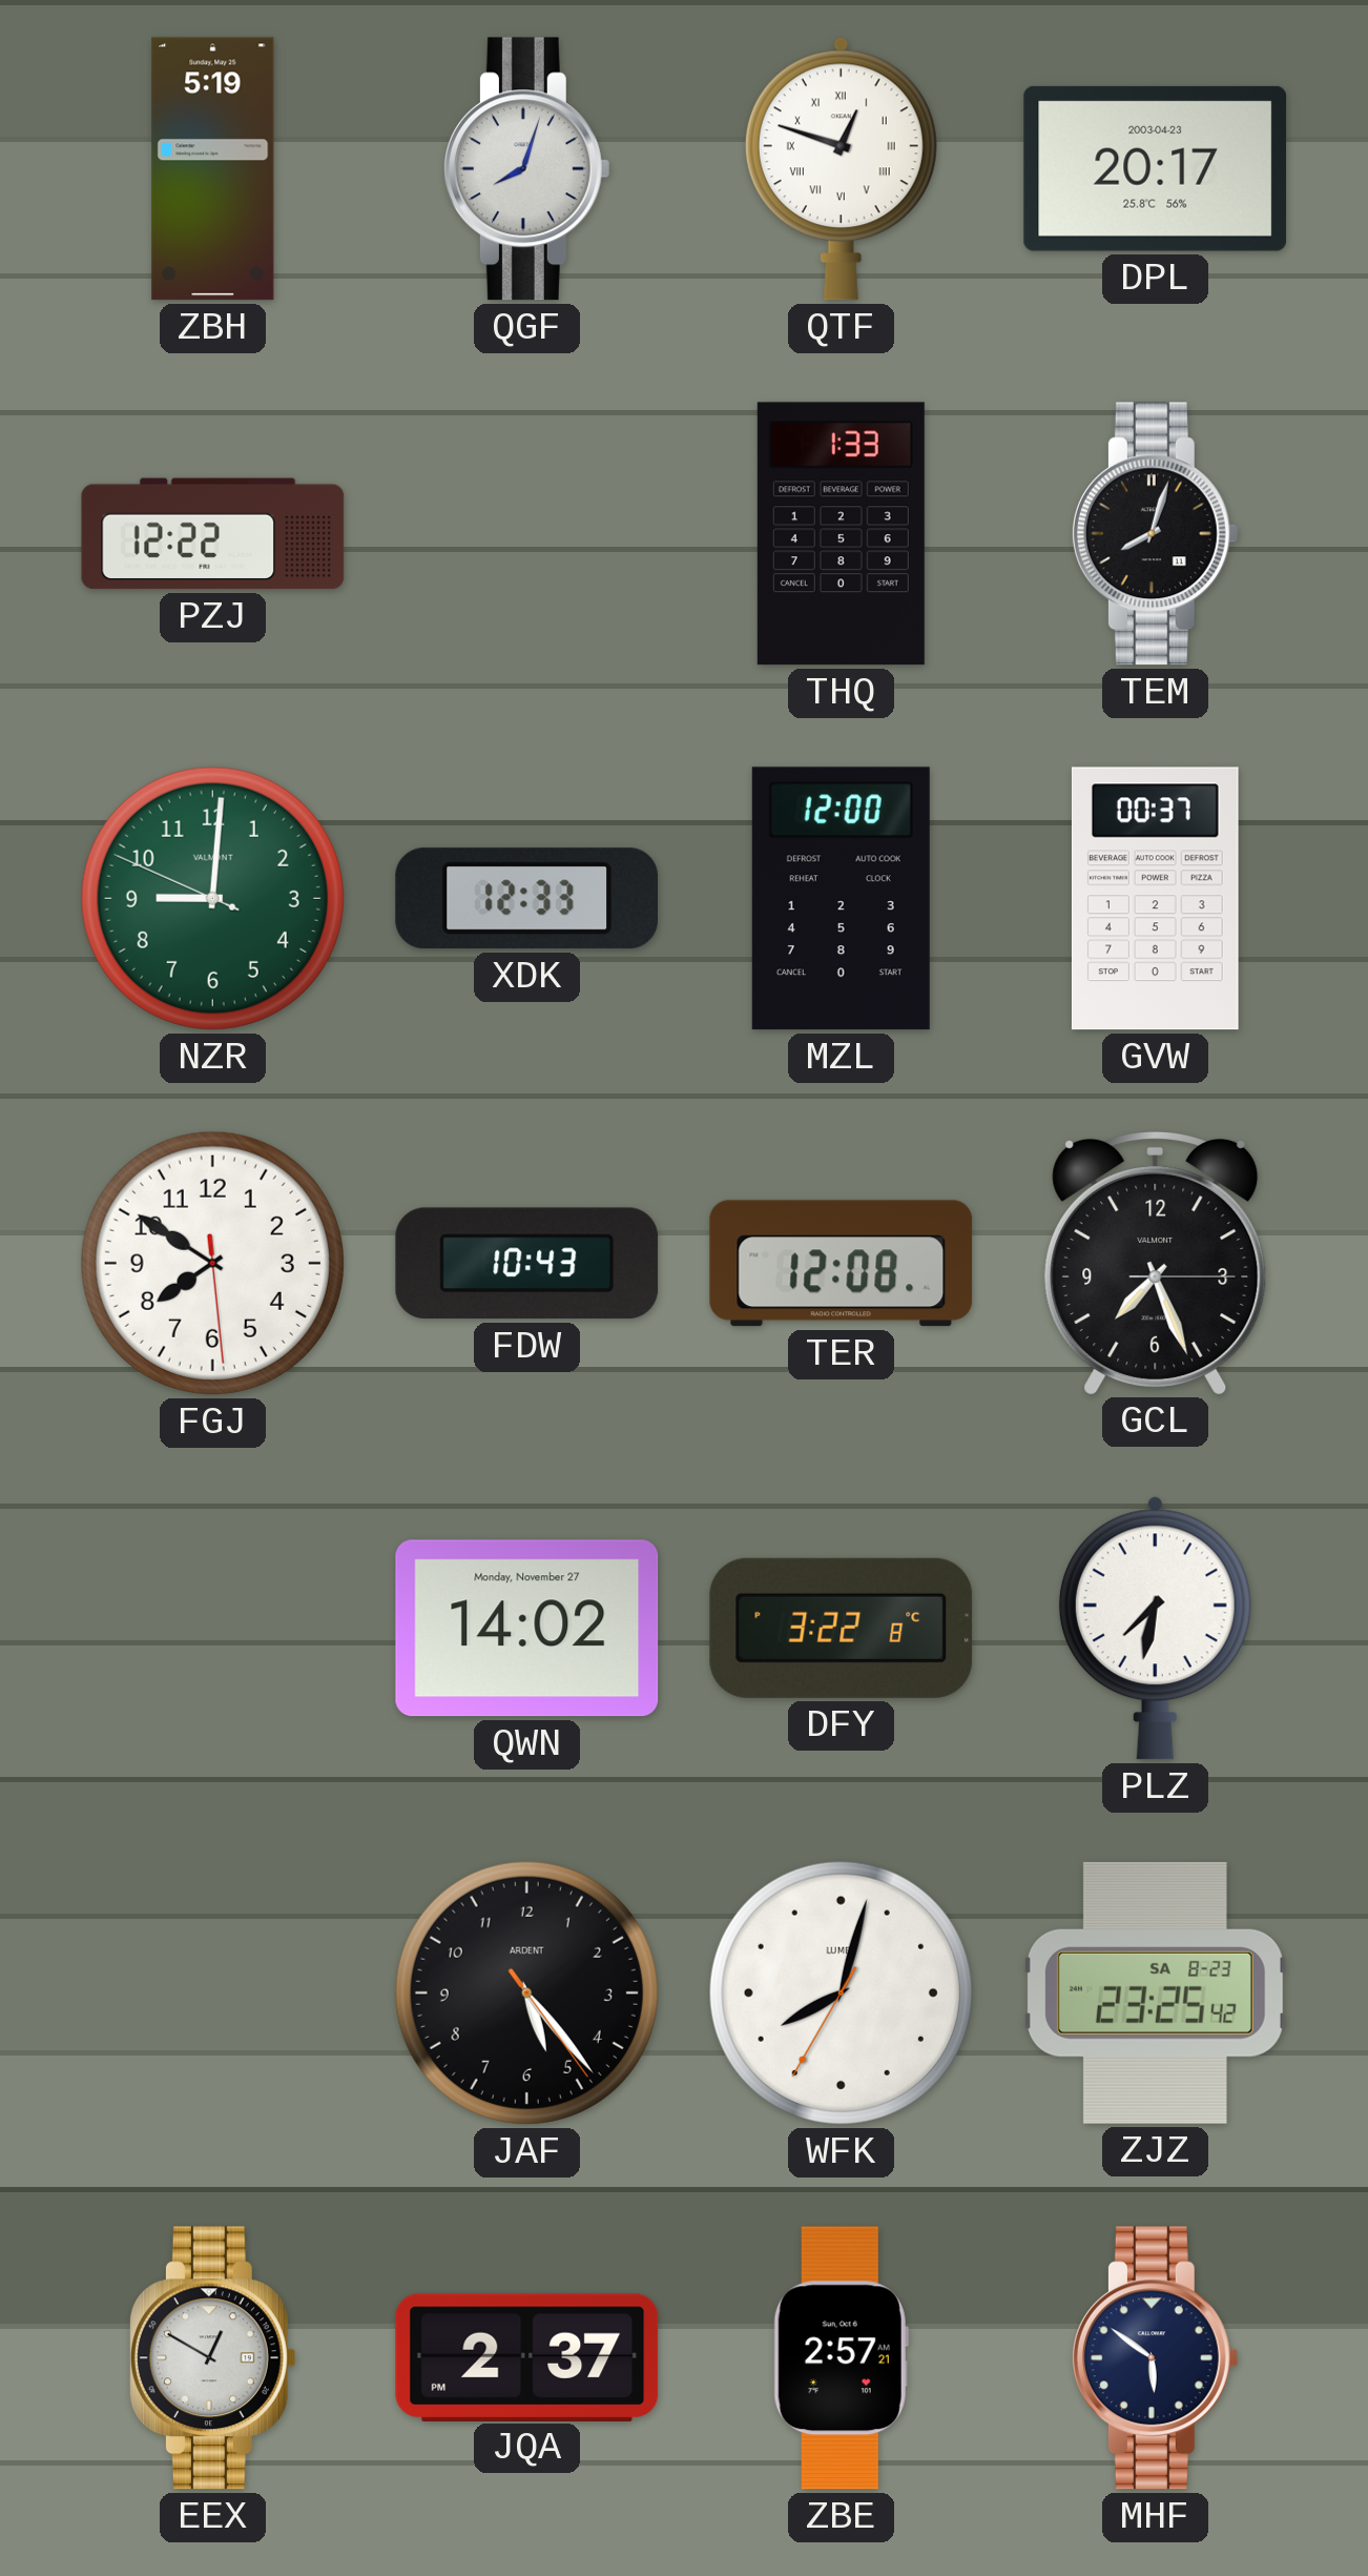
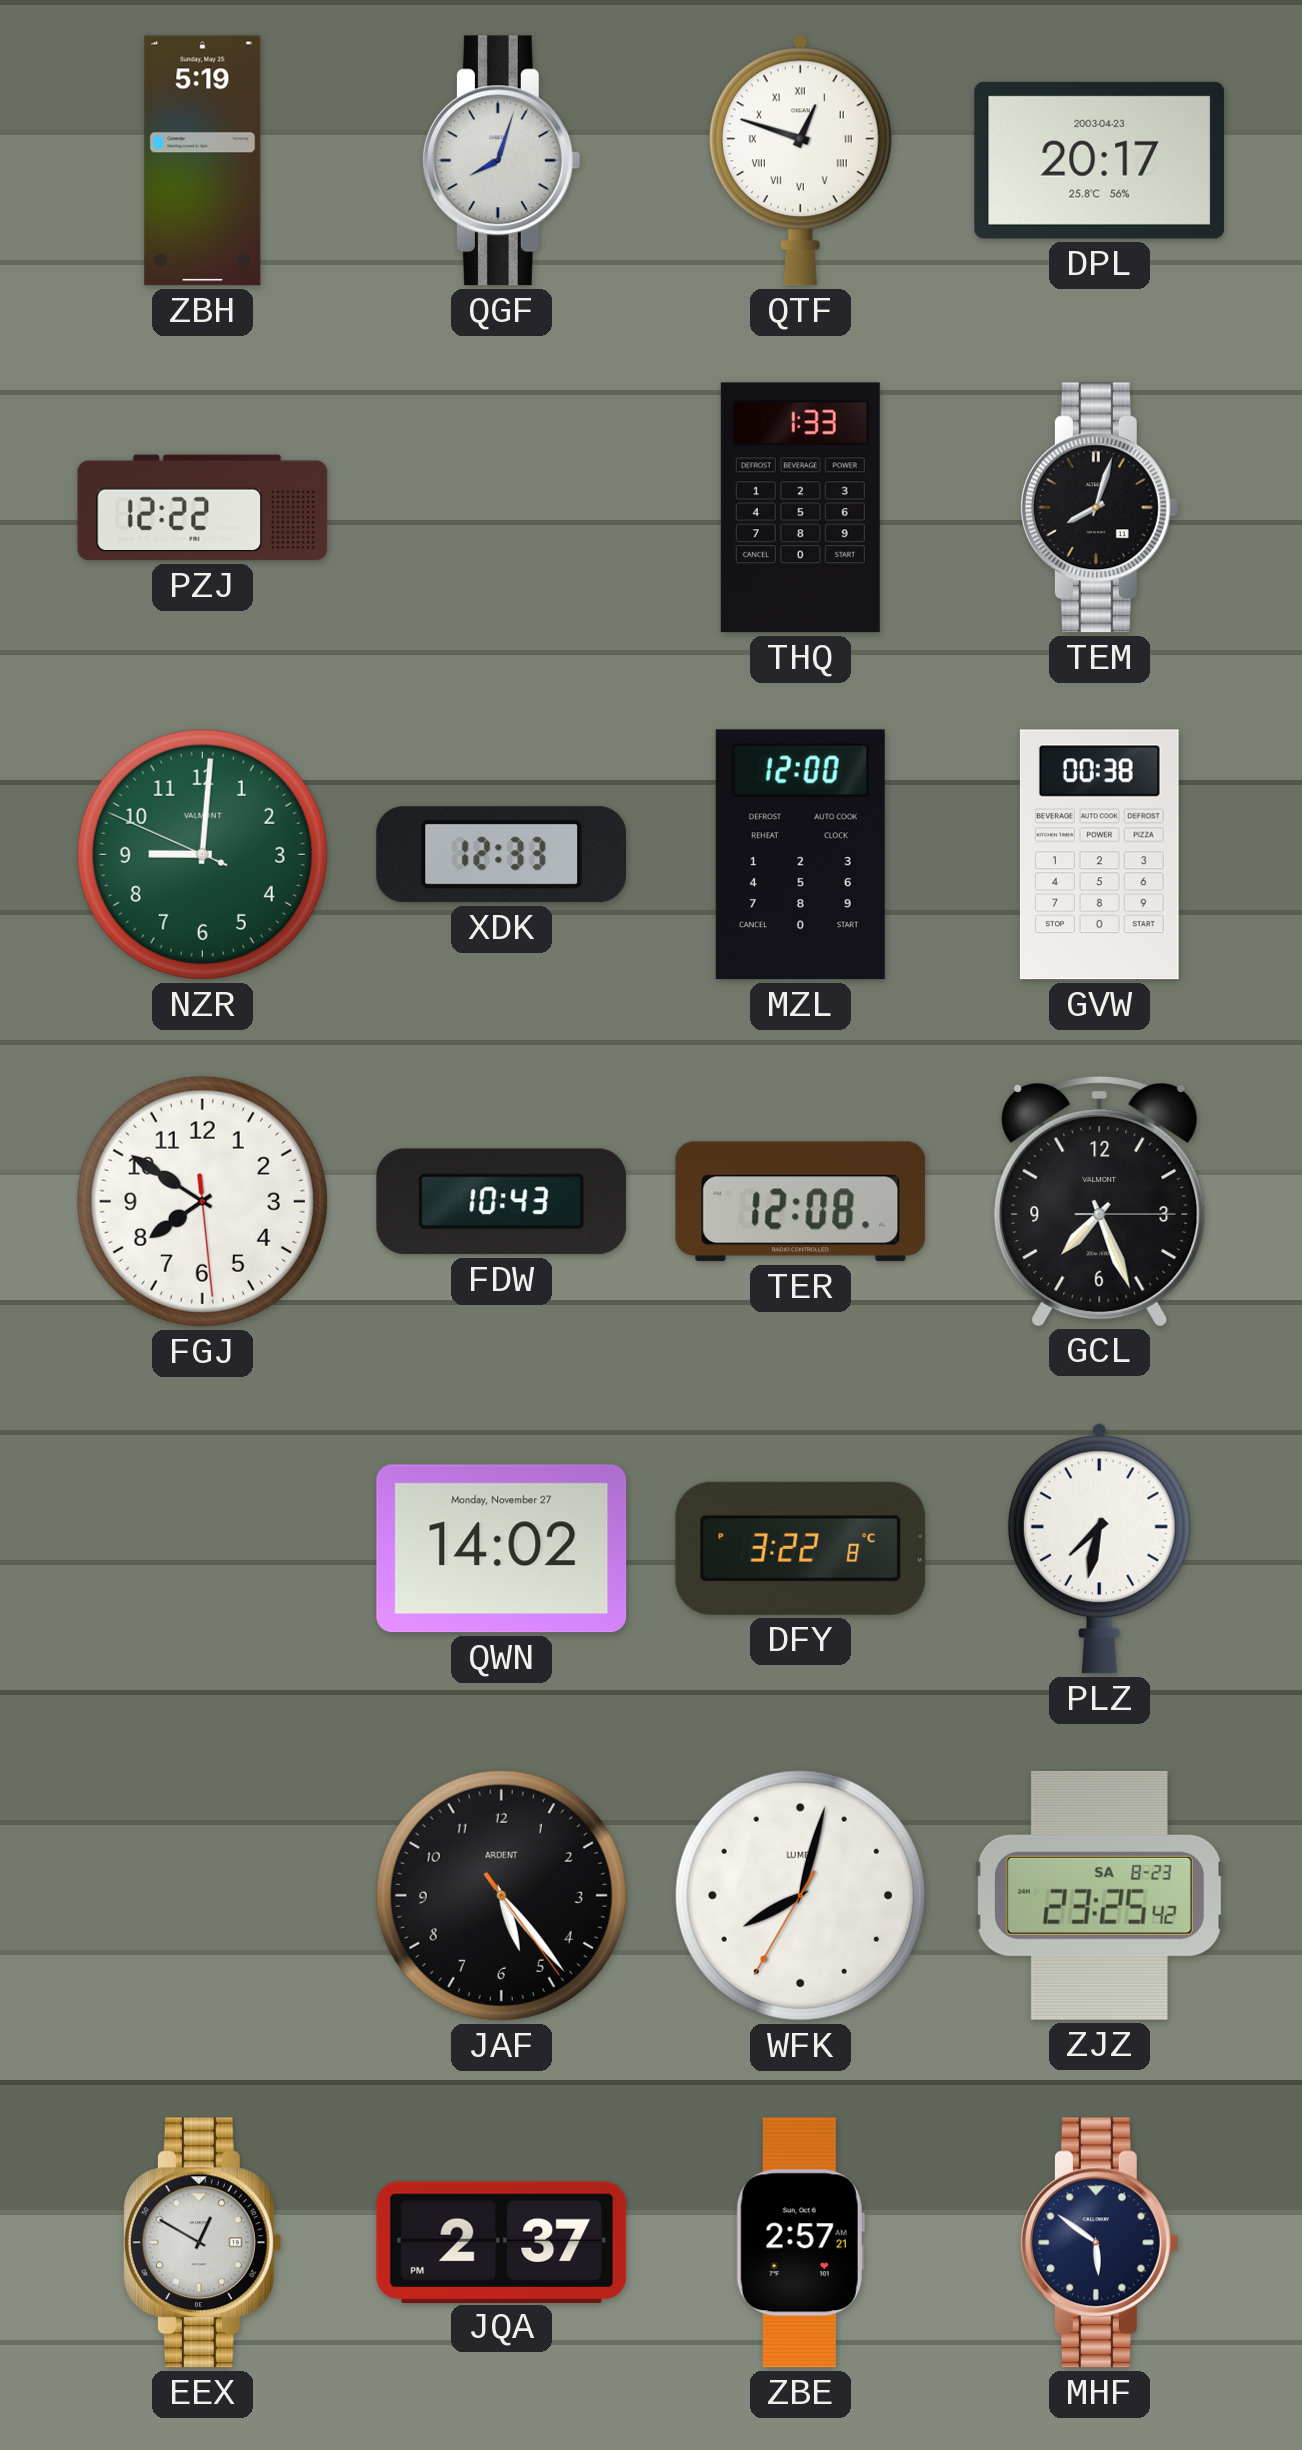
GVW: 00:37 -> 00:38 (1099, 855)
